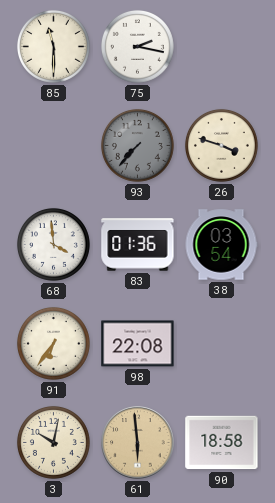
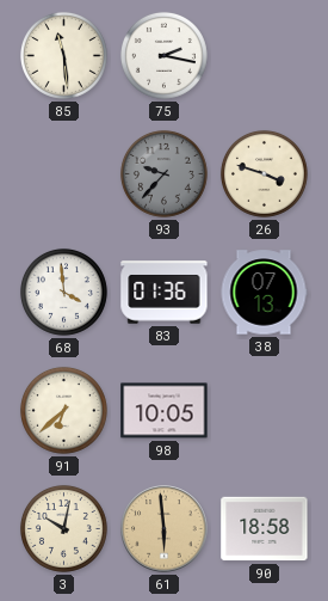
85: 11:30 -> 11:29 (63, 55)
93: 7:37 -> 9:37 (163, 173)
38: 03:54 -> 07:13 (264, 293)
91: 6:36 -> 6:38 (63, 410)
98: 22:08 -> 10:05 (165, 411)
